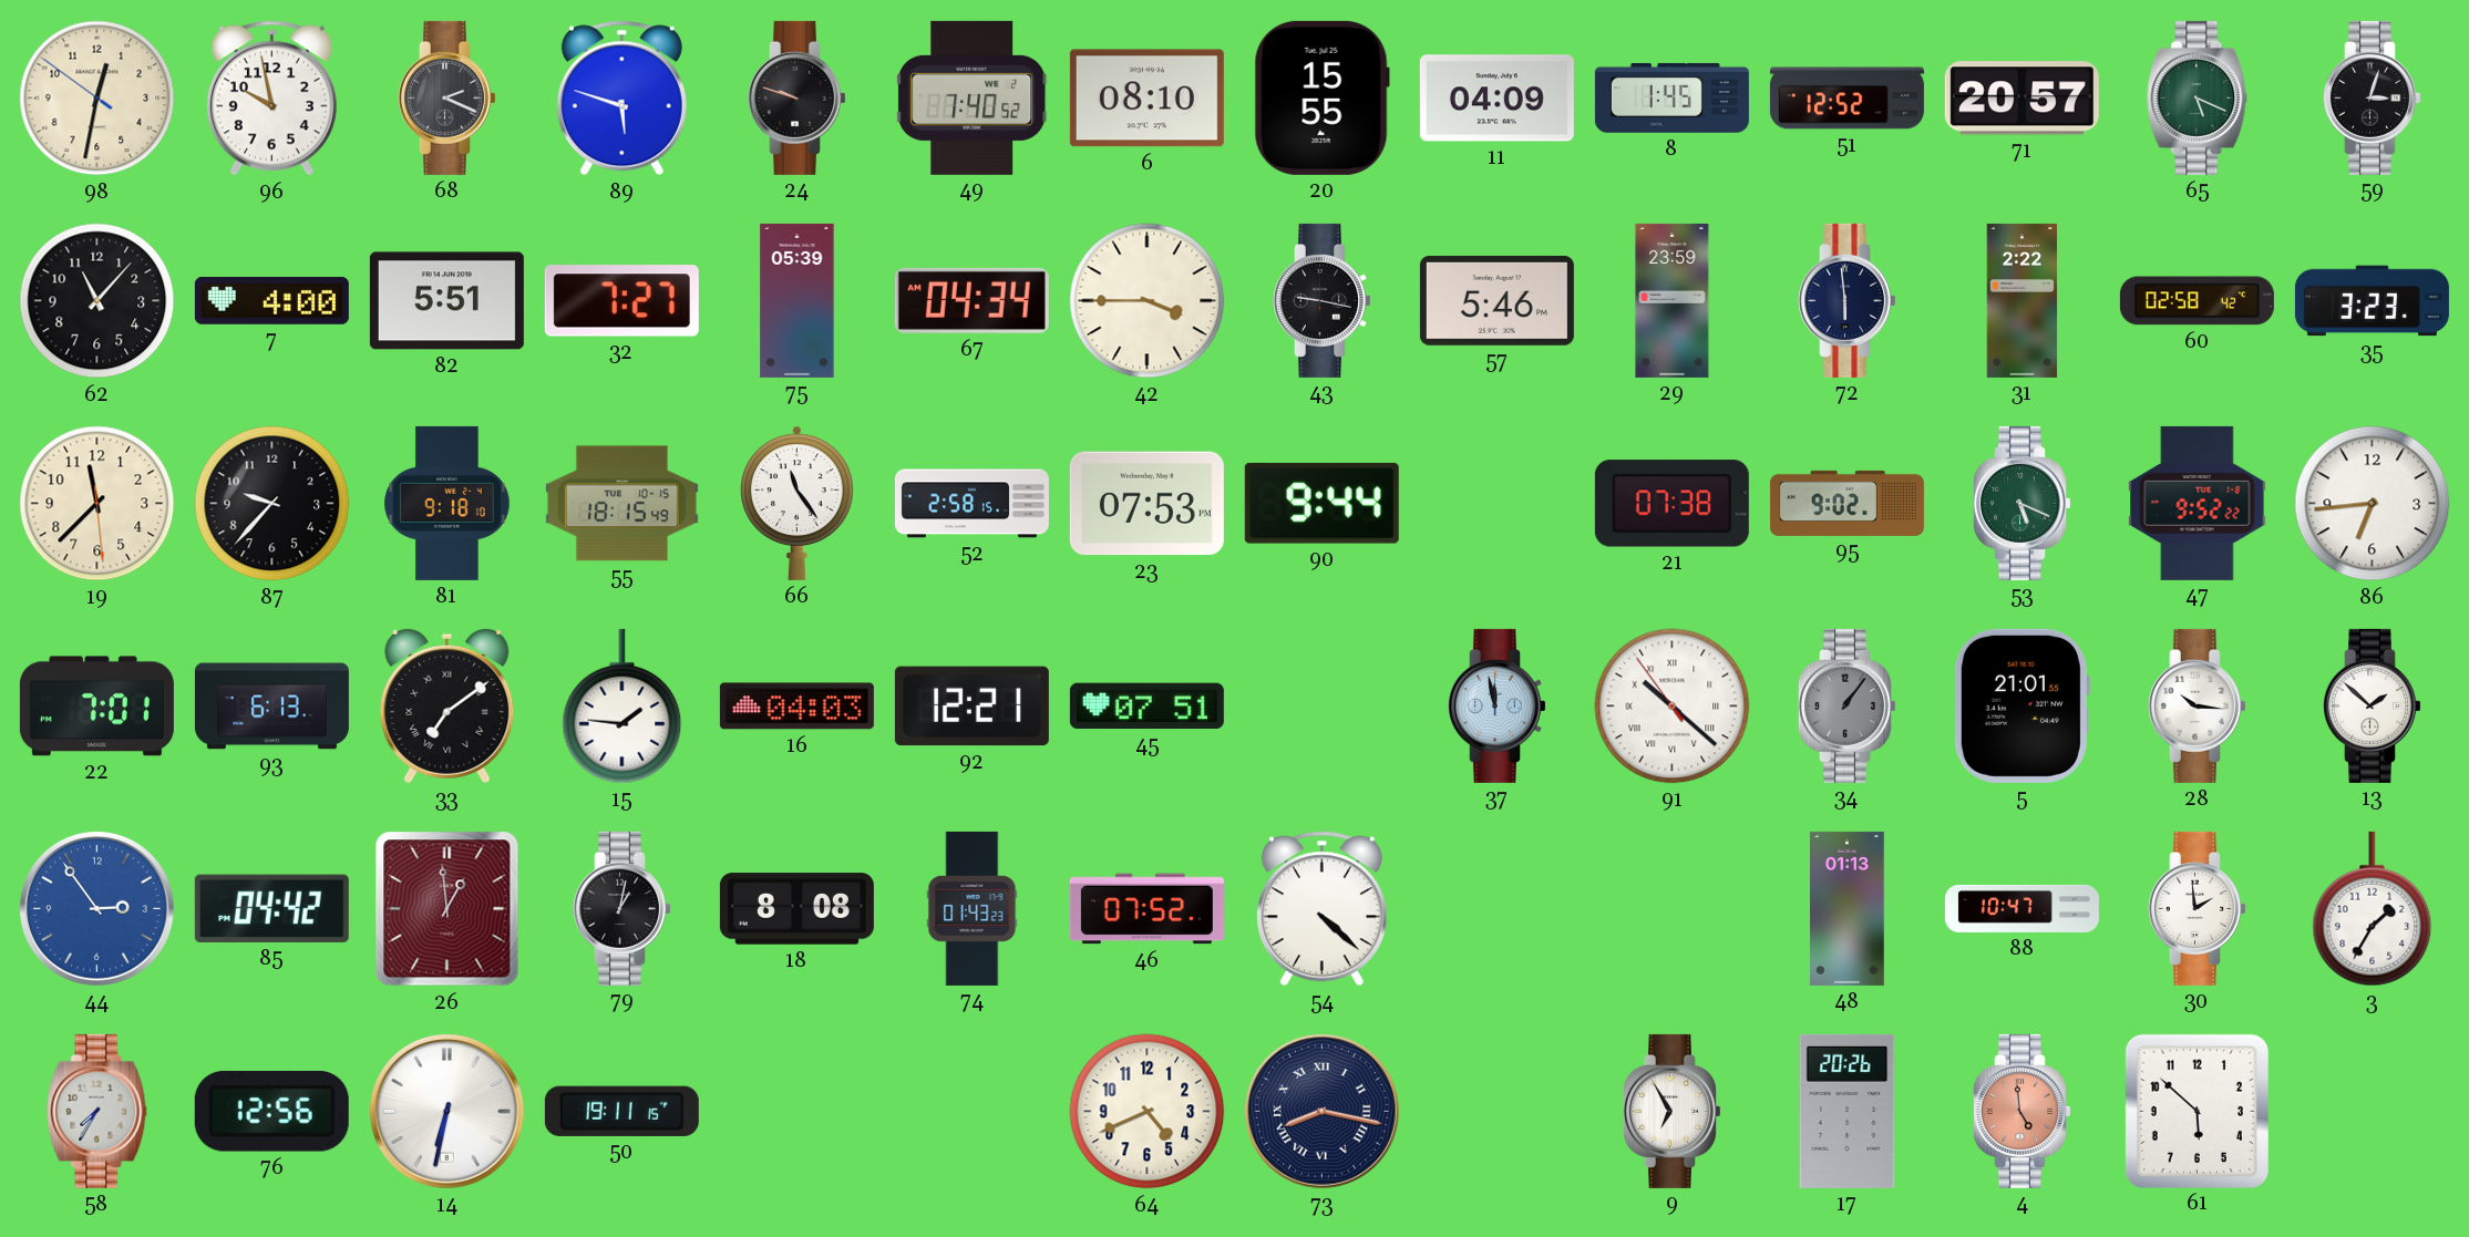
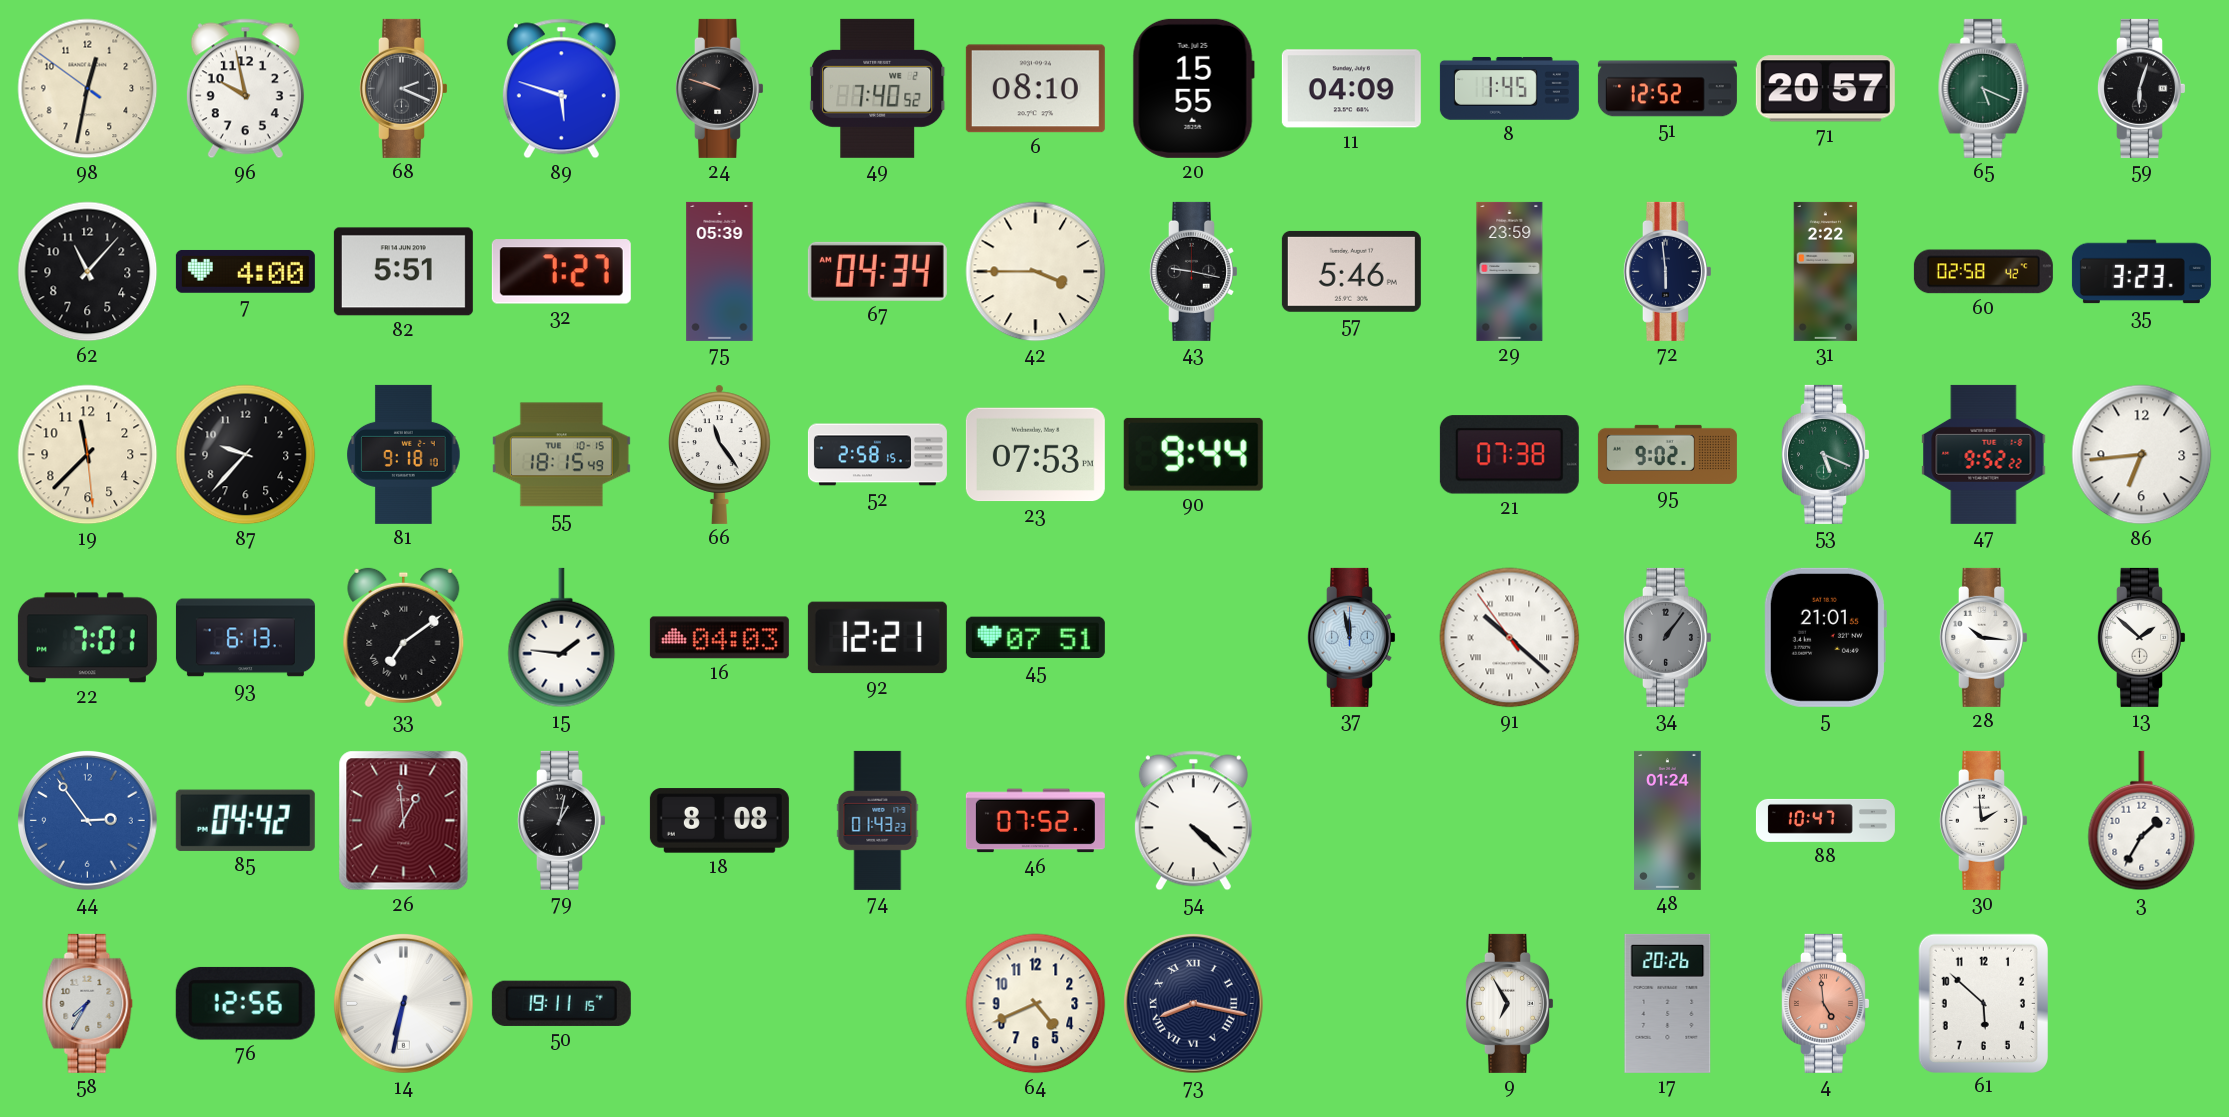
59: 3:03 -> 6:03 (2141, 88)
48: 01:13 -> 01:24 (1668, 820)
